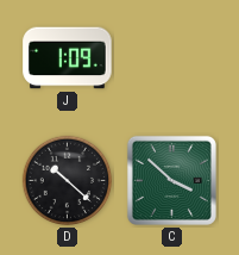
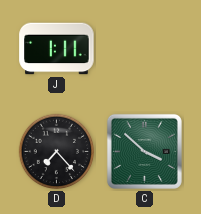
J: 1:09 -> 1:11 (57, 49)
D: 10:22 -> 7:23 (57, 152)
